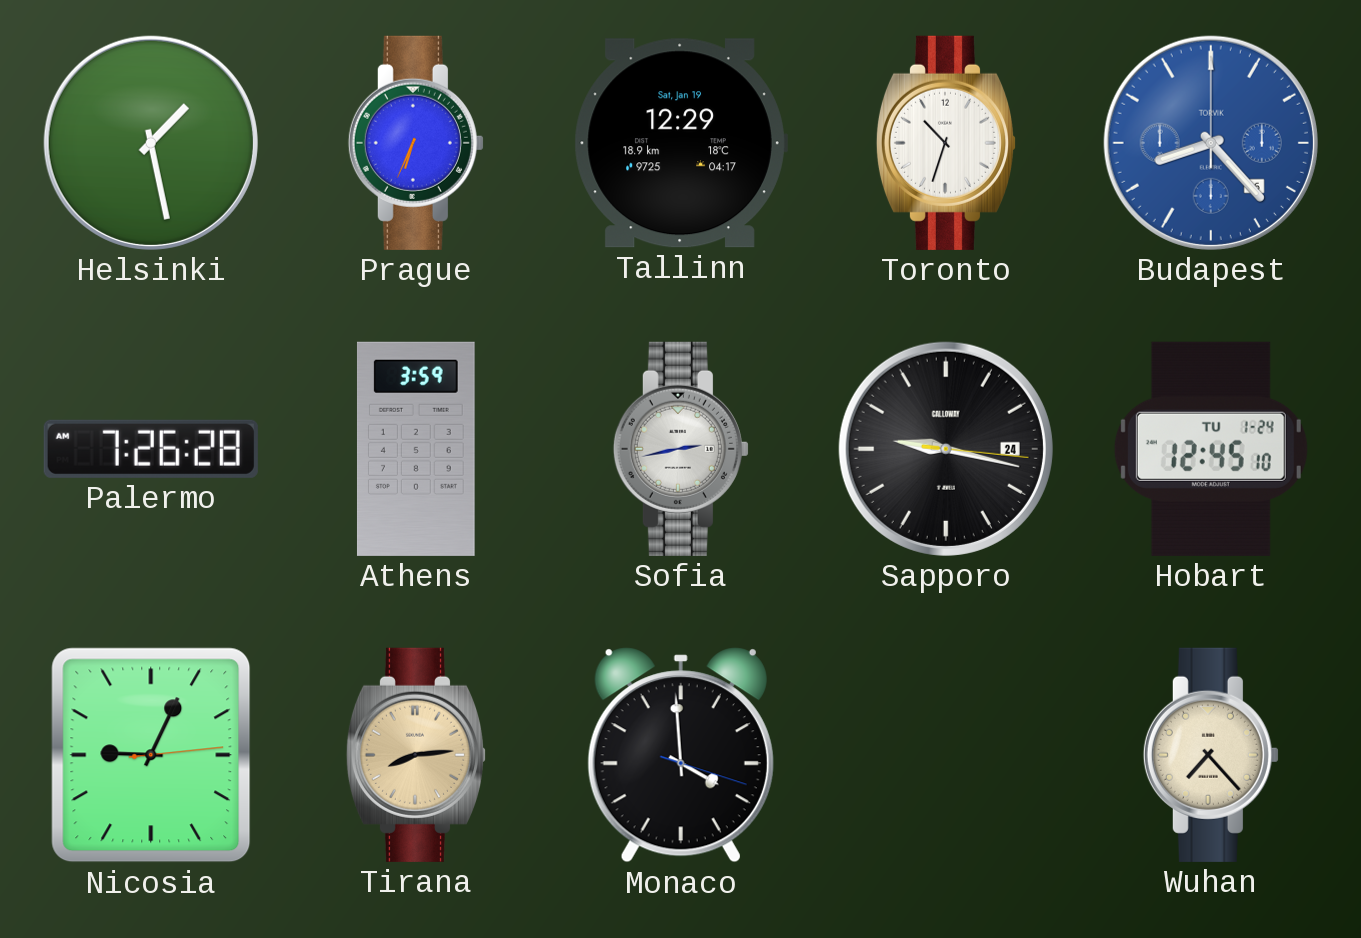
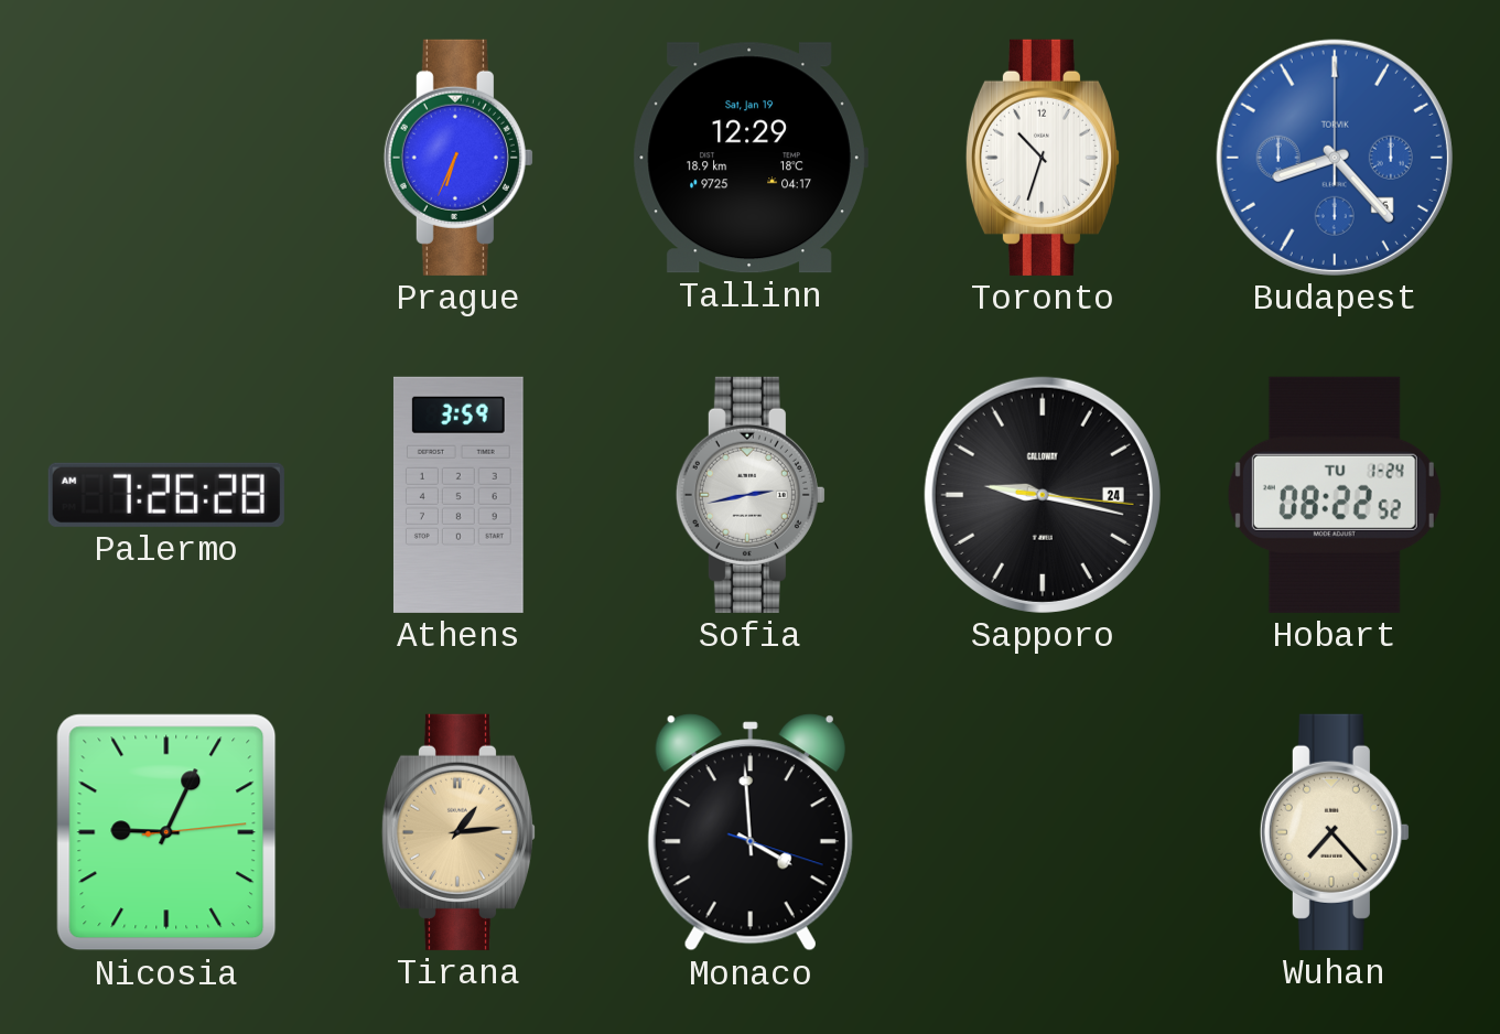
Helsinki: 1:28 -> none (151, 143)
Hobart: 12:45 -> 08:22 (1335, 495)
Tirana: 8:14 -> 1:14 (457, 832)
